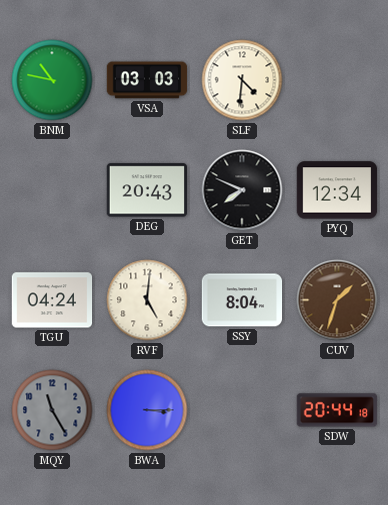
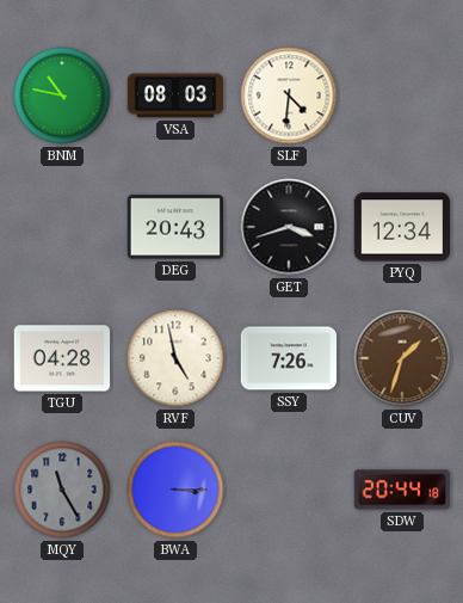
VSA: 03:03 -> 08:03 (175, 96)
GET: 7:49 -> 3:42 (289, 227)
TGU: 04:24 -> 04:28 (62, 358)
RVF: 5:01 -> 4:58 (175, 358)
SSY: 8:04 -> 7:26 (289, 358)
